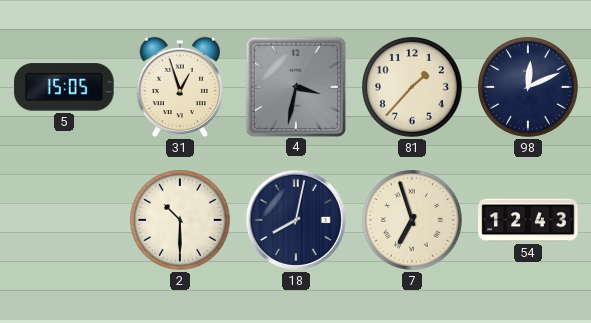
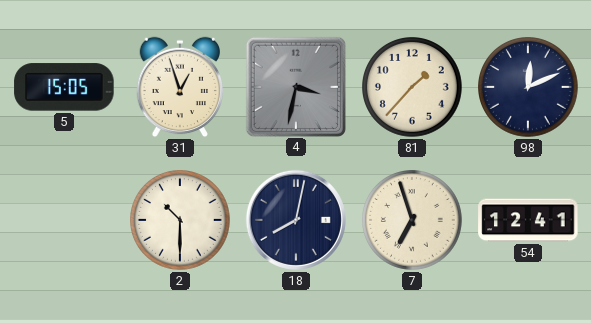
54: 12:43 -> 12:41 (528, 220)
